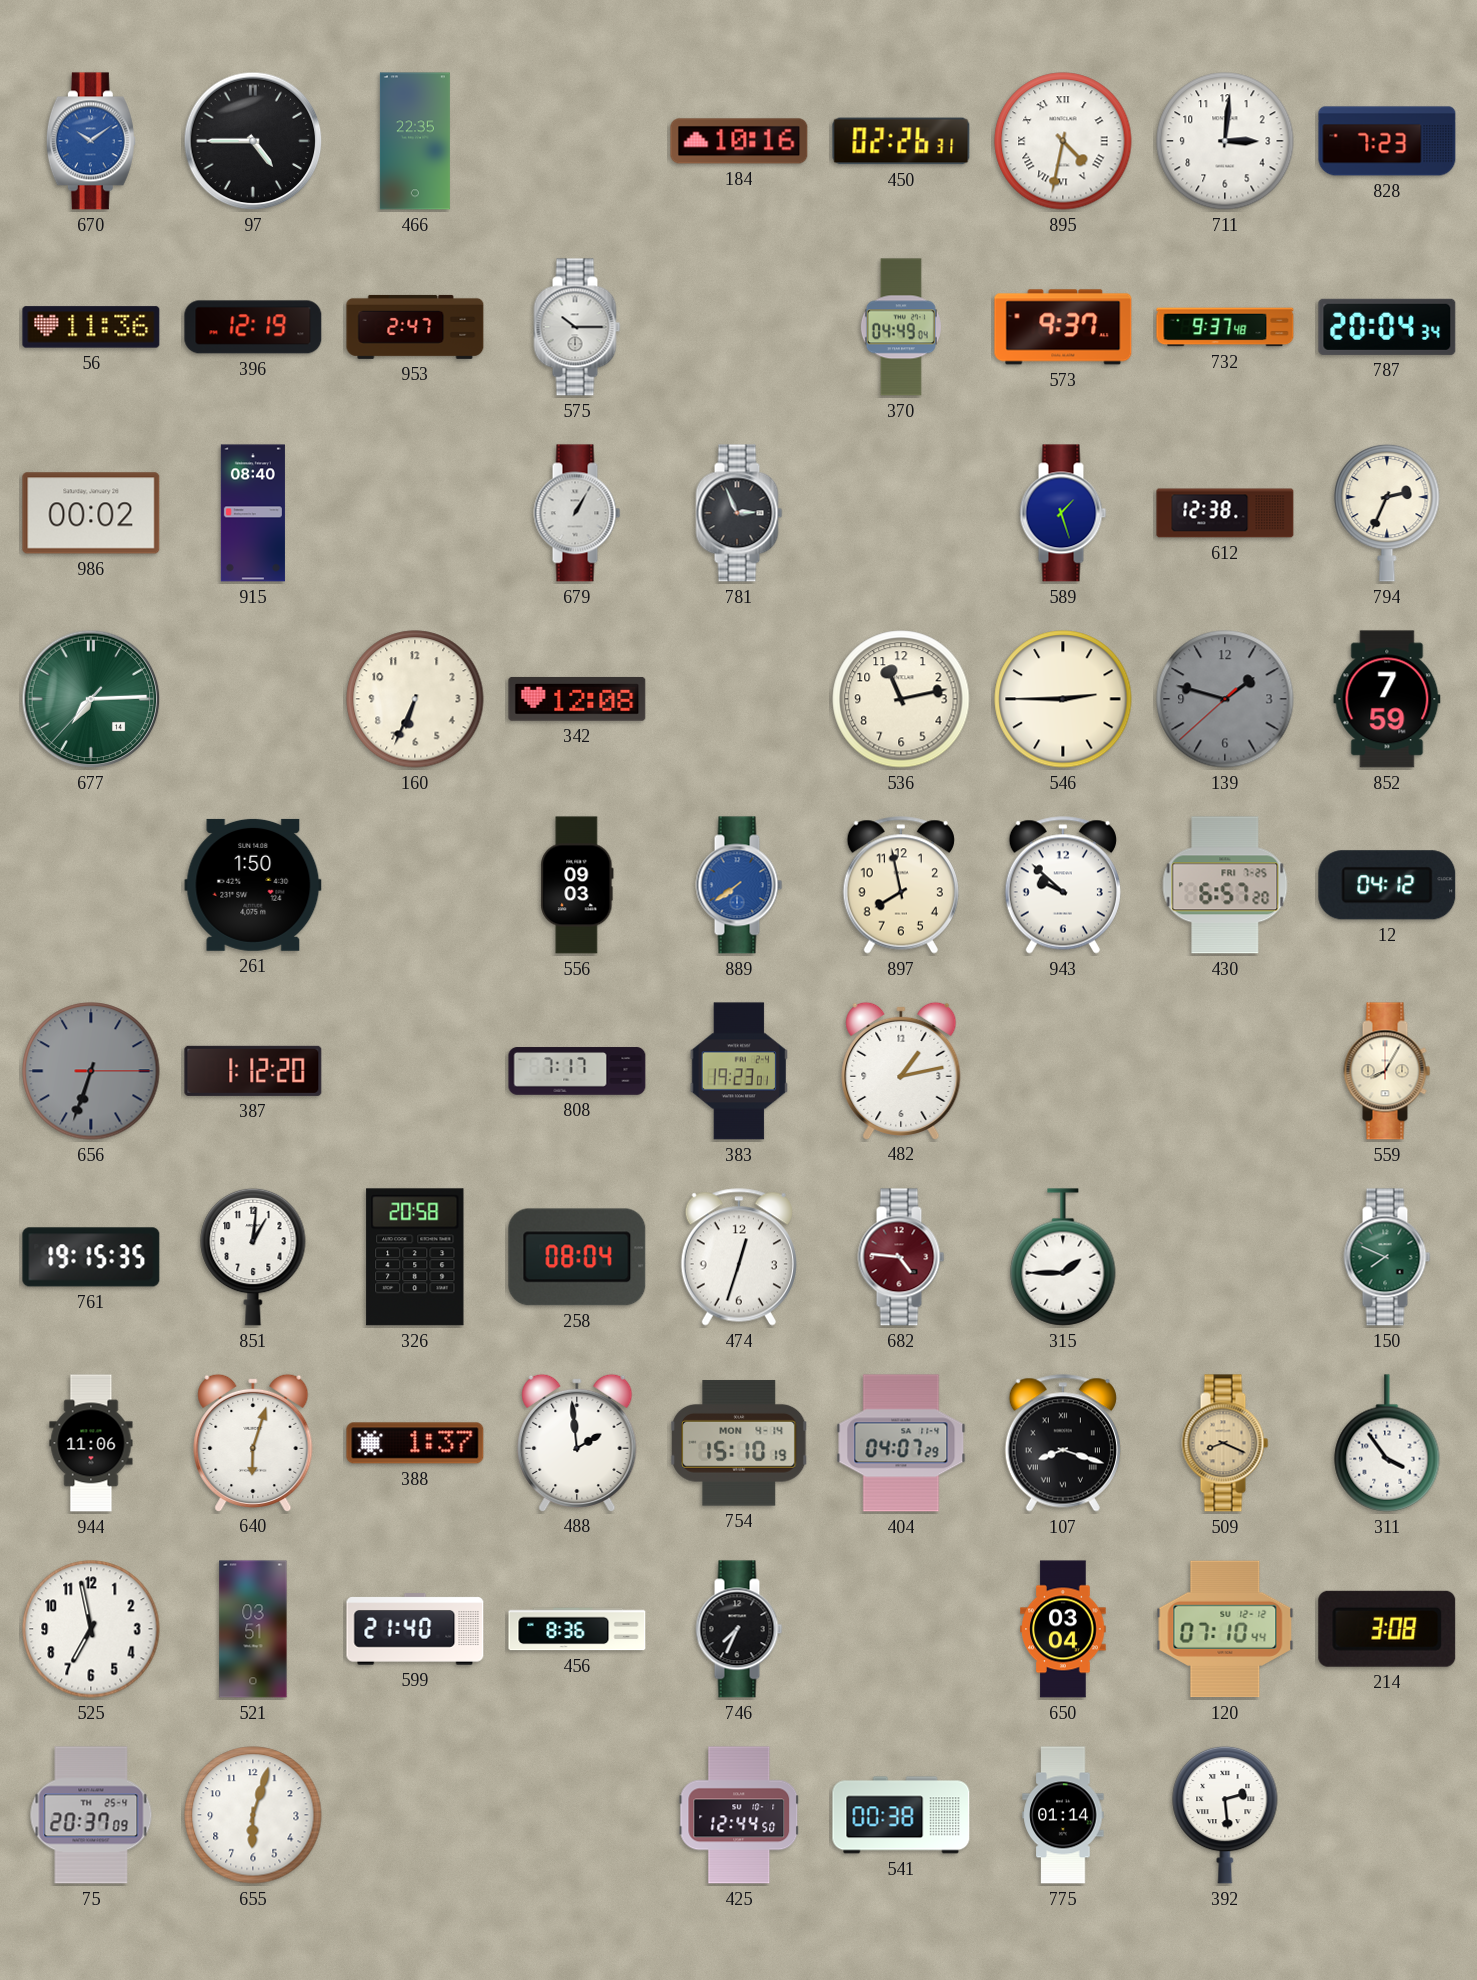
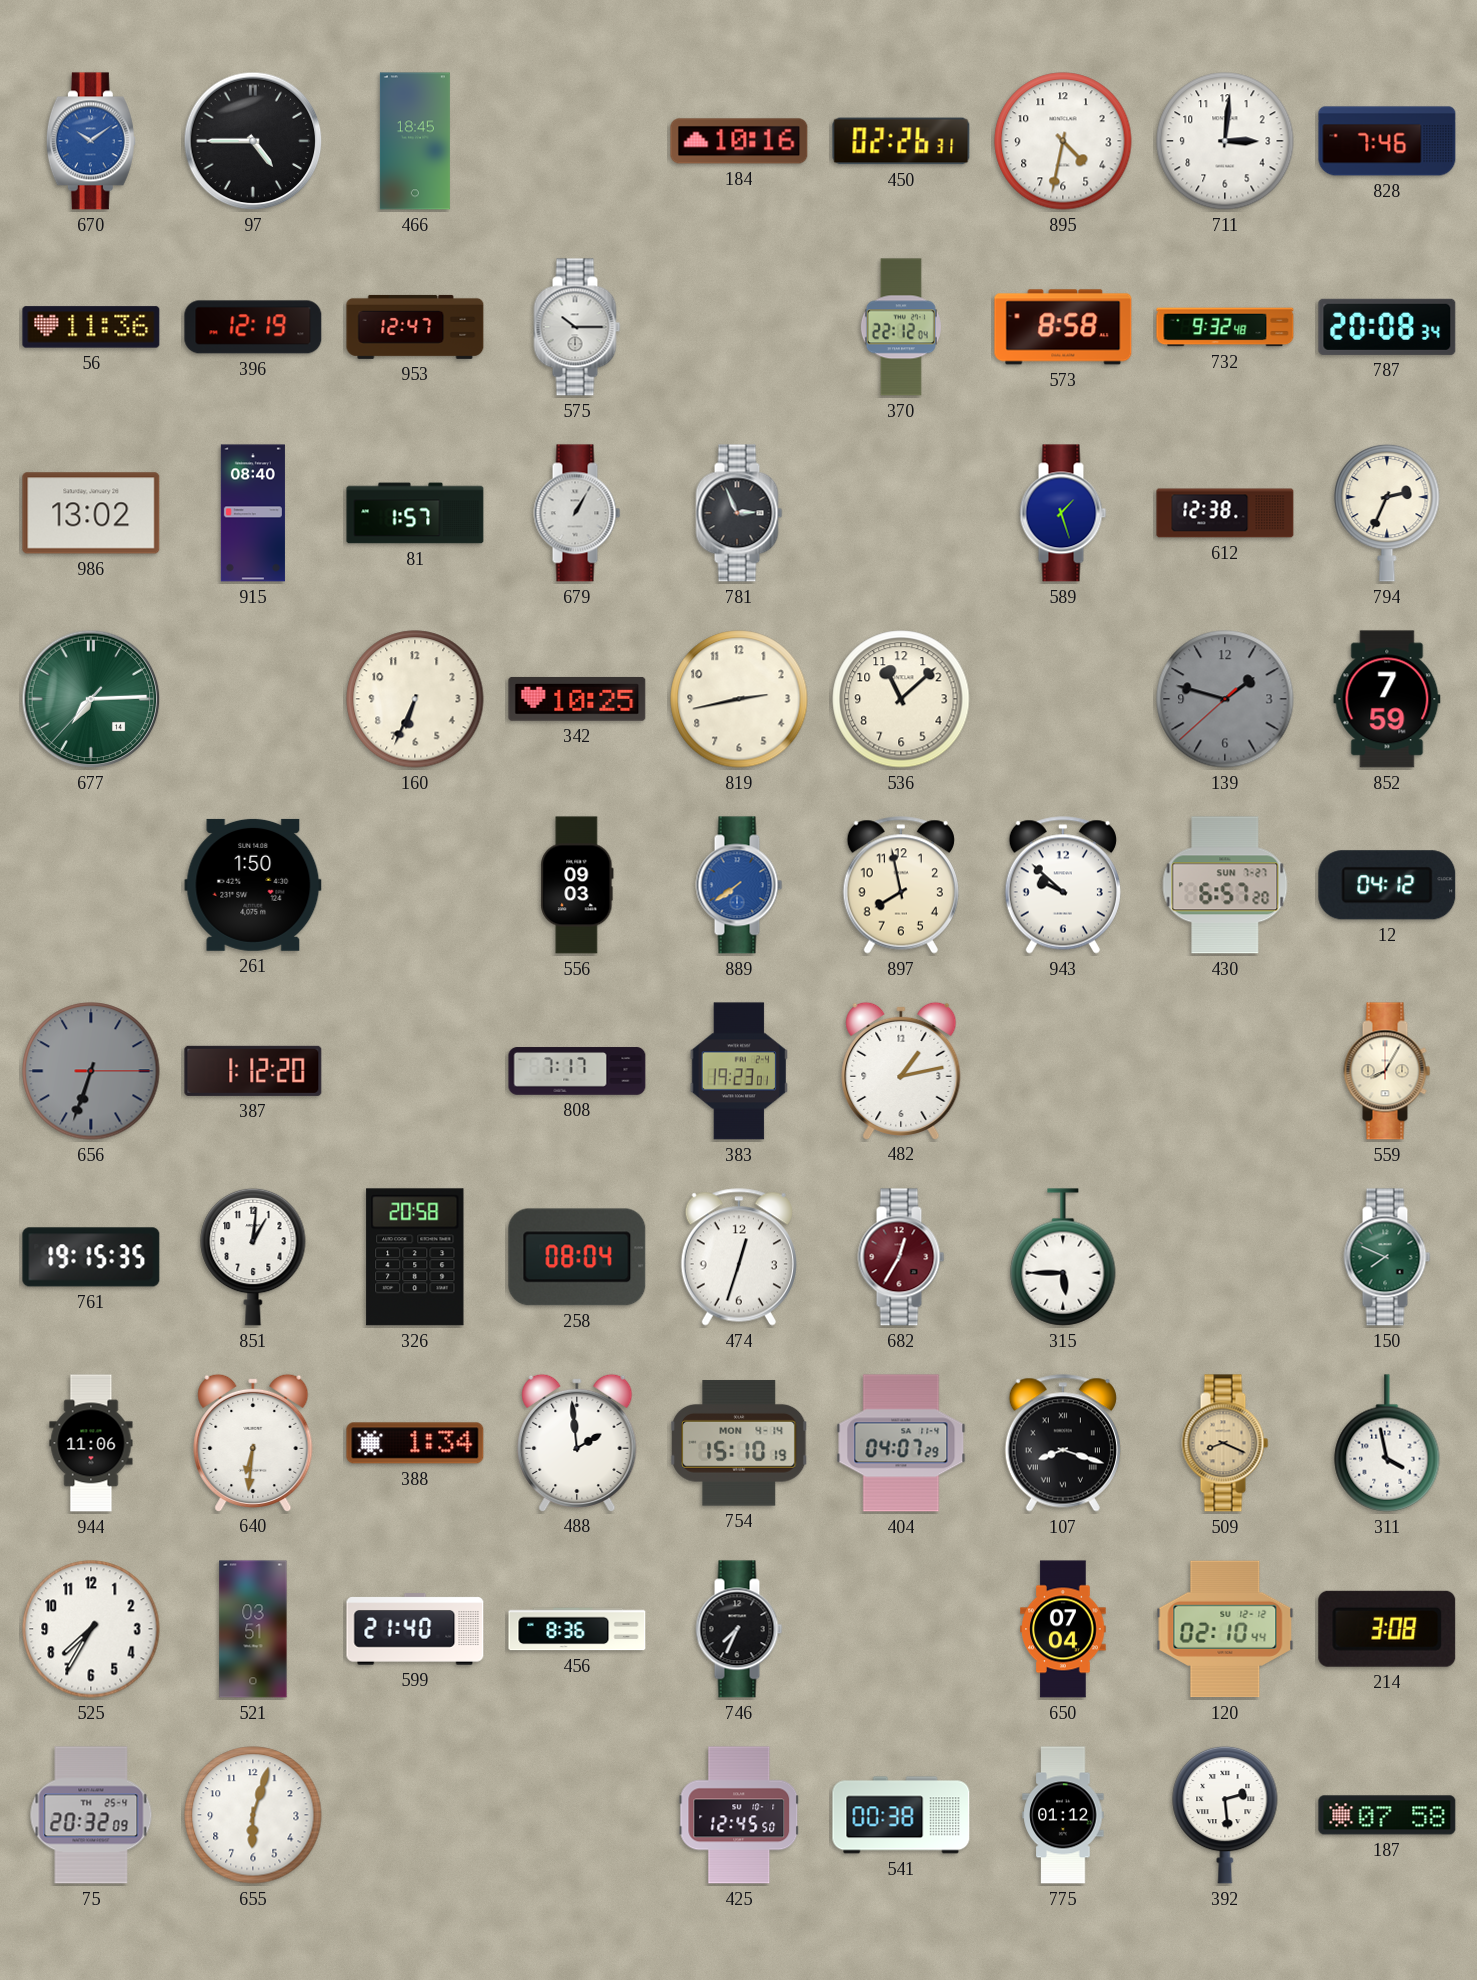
466: 22:35 -> 18:45 (415, 141)
895 numerals: Roman -> Arabic (1063, 141)
828: 7:23 -> 7:46 (1387, 141)
953: 2:47 -> 12:47 (415, 327)
370: 04:49 -> 22:12 (901, 327)
573: 9:37 -> 8:58 (1063, 327)
732: 9:37 -> 9:32 (1225, 327)
787: 20:04 -> 20:08 (1387, 327)
986: 00:02 -> 13:02 (91, 513)
81: none -> 1:57 (415, 513)
342: 12:08 -> 10:25 (577, 699)
819: none -> 2:43 (739, 699)
536: 11:13 -> 11:08 (901, 699)
546: 2:45 -> none (1063, 699)
430 date: FRI 7-25 -> SUN 7-27 (1225, 885)
682: 4:46 -> 12:35 (901, 1257)
315: 1:45 -> 5:45 (1063, 1257)
640: 6:03 -> 6:31 (253, 1442)
388: 1:37 -> 1:34 (415, 1443)
311: 3:54 -> 3:58 (1387, 1443)
525: 6:58 -> 7:35 (91, 1629)
650: 03:04 -> 07:04 (1063, 1629)
120: 07:10 -> 02:10 (1225, 1629)
75: 20:37 -> 20:32 (91, 1815)
425: 12:44 -> 12:45 (739, 1815)
775: 01:14 -> 01:12 (1063, 1815)
187: none -> 07:58 (1387, 1815)
